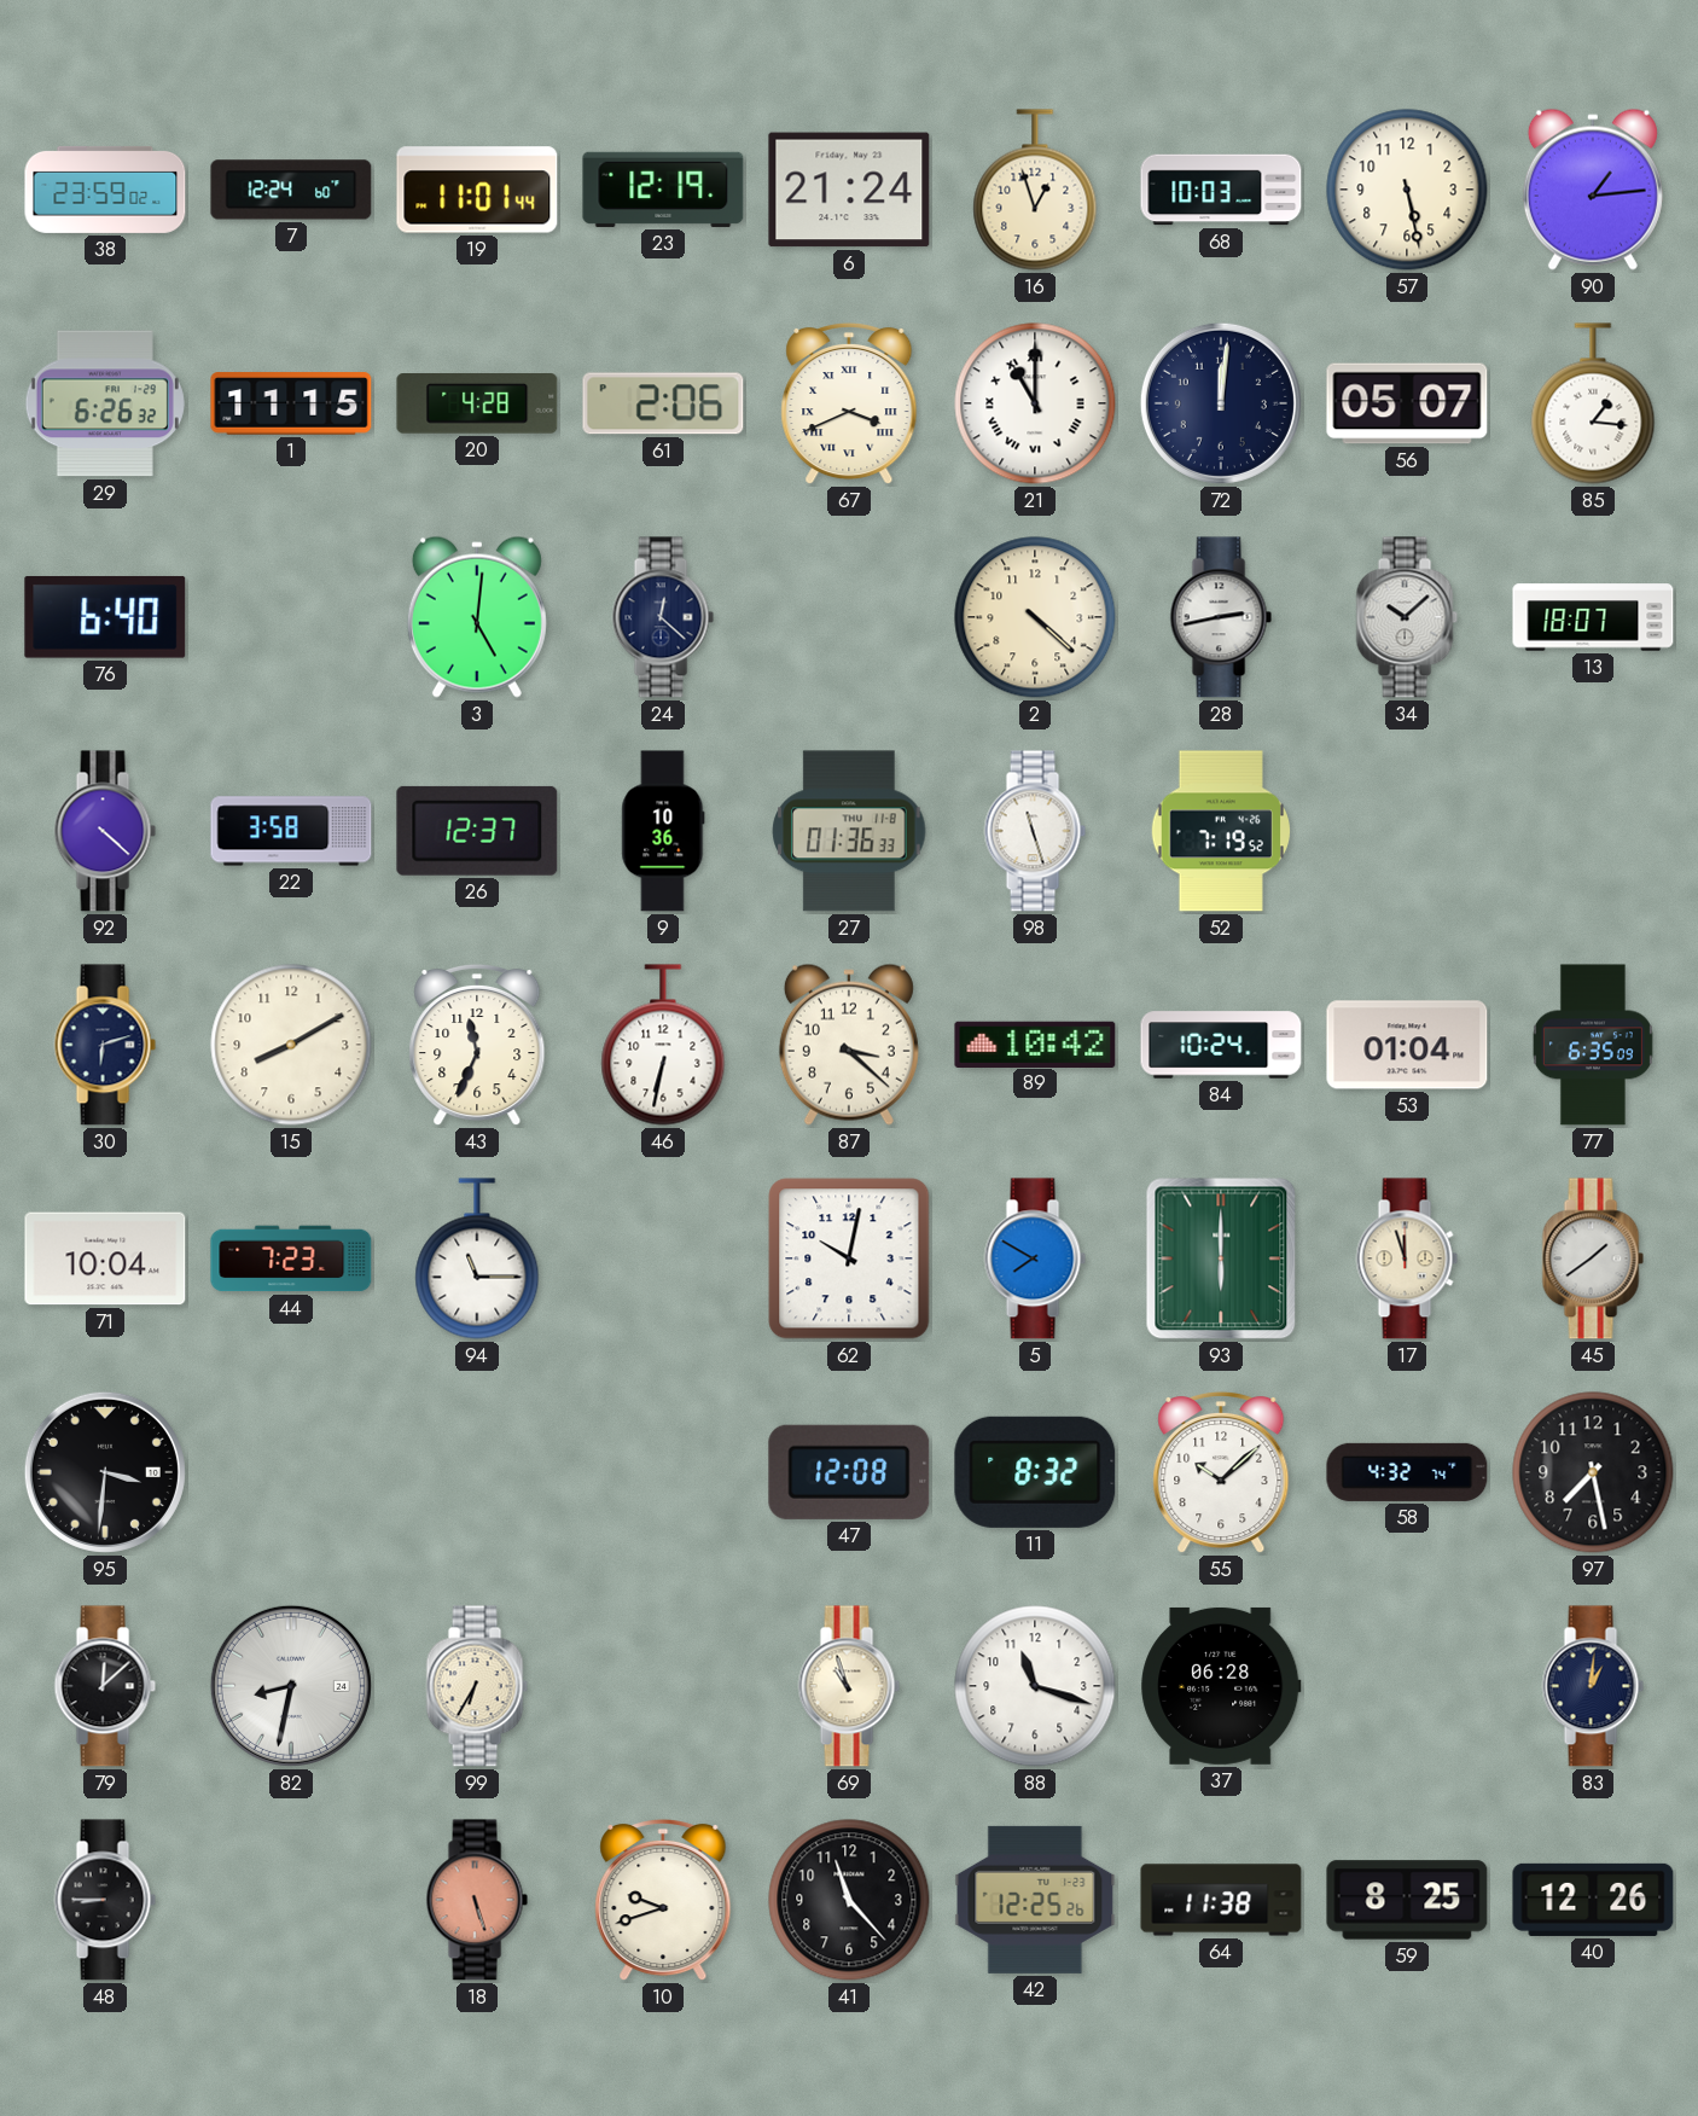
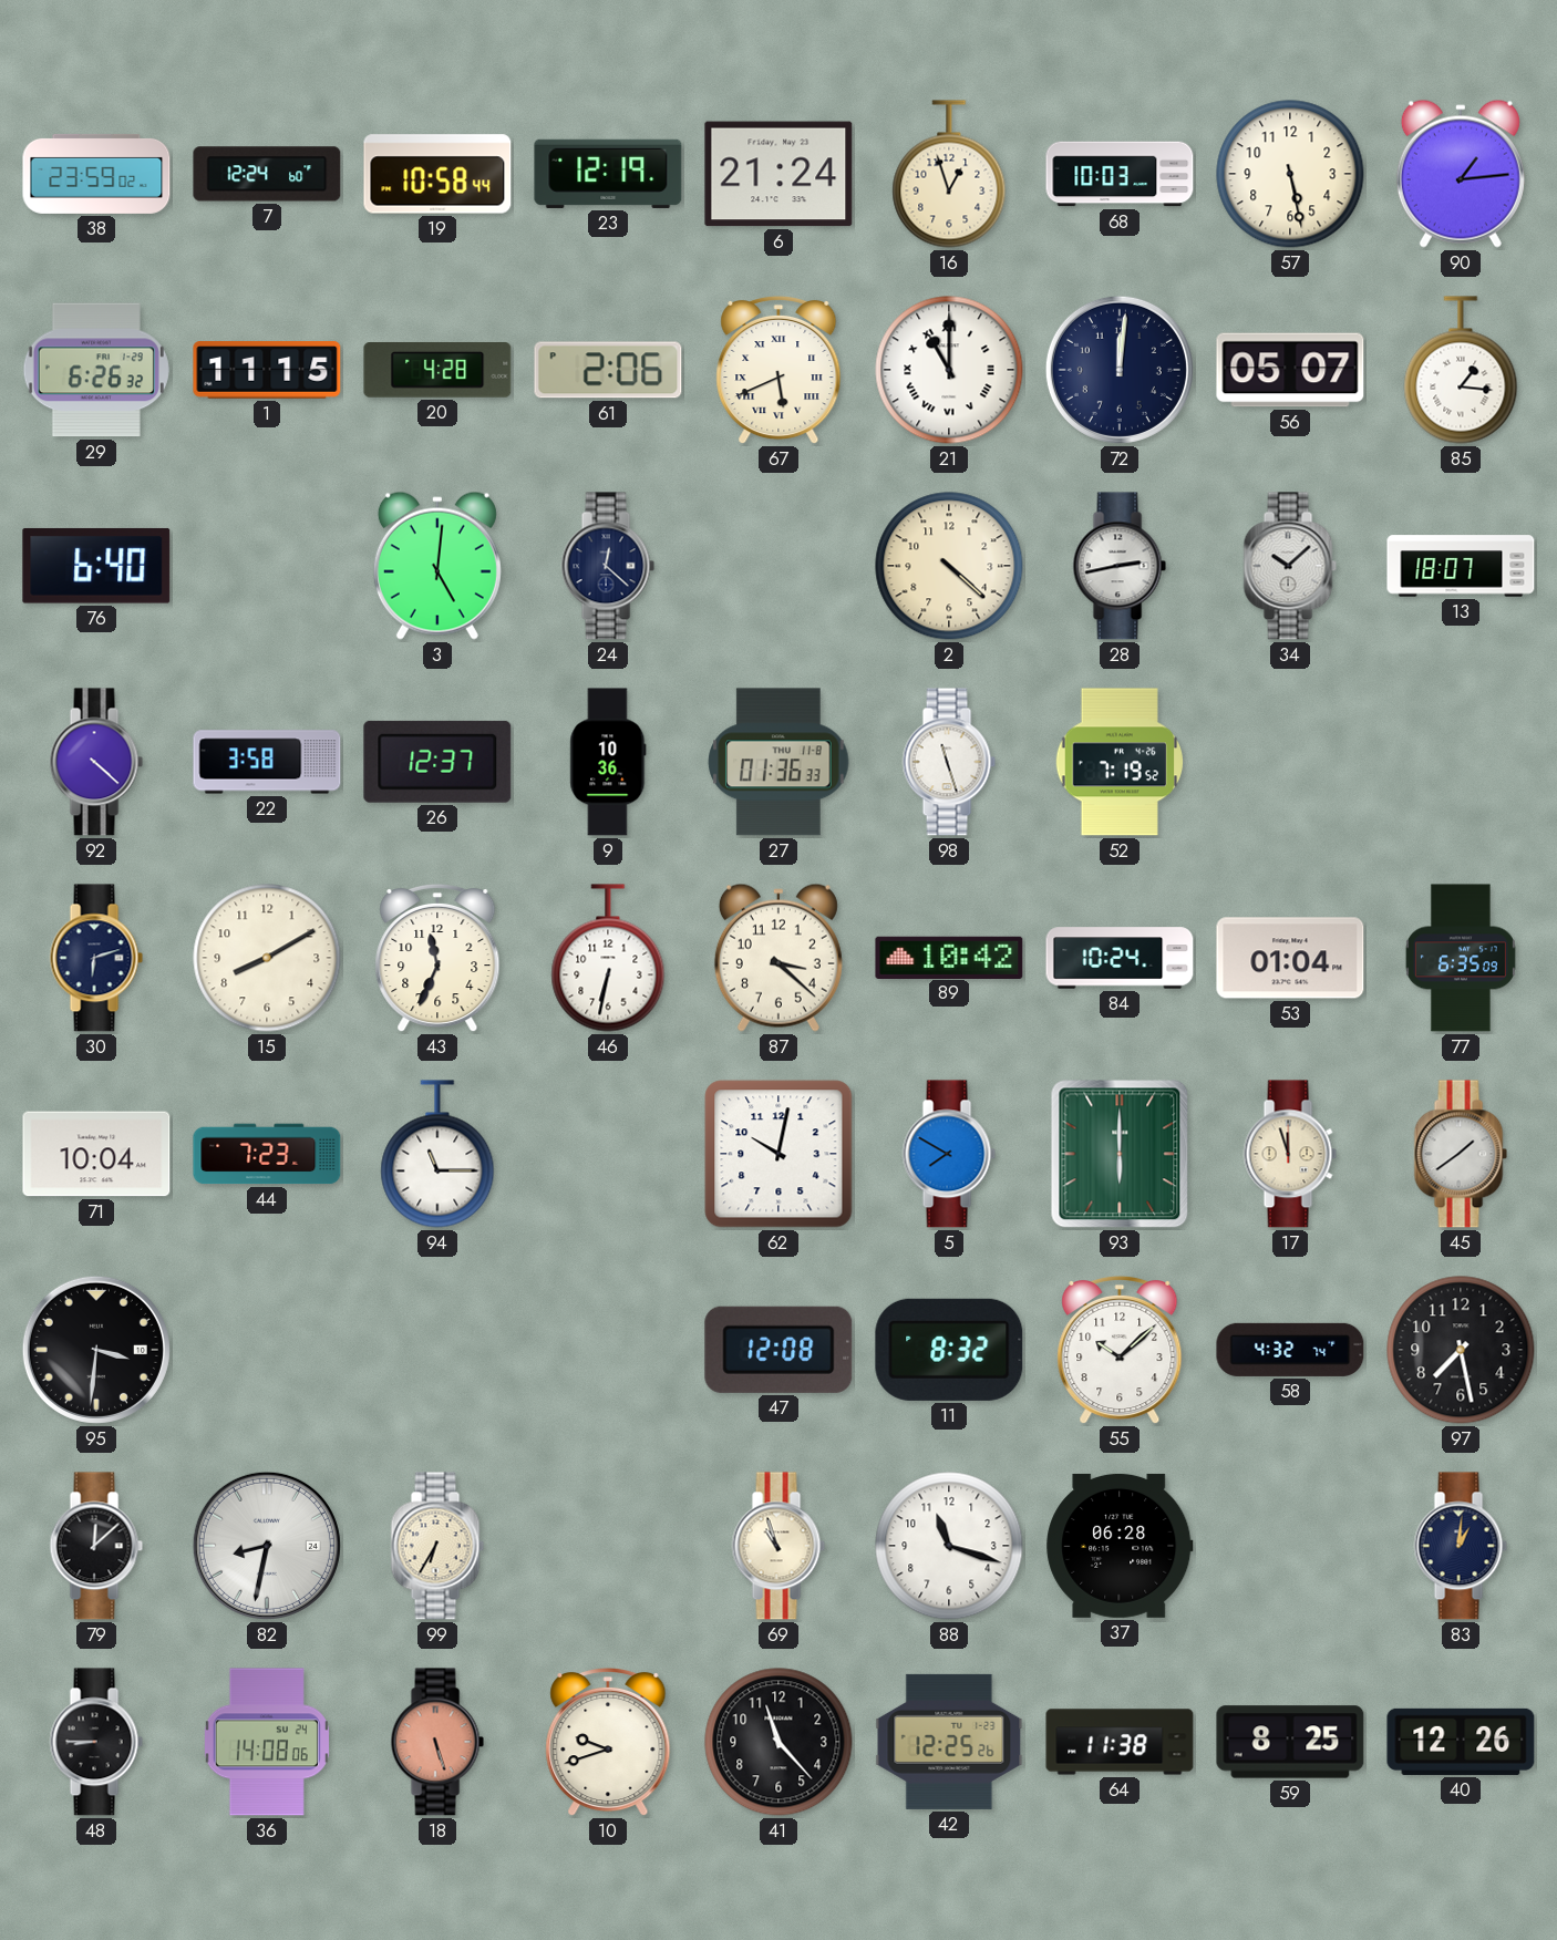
19: 11:01 -> 10:58 (437, 174)
67: 3:41 -> 5:41 (778, 370)
36: none -> 14:08 (267, 1742)
